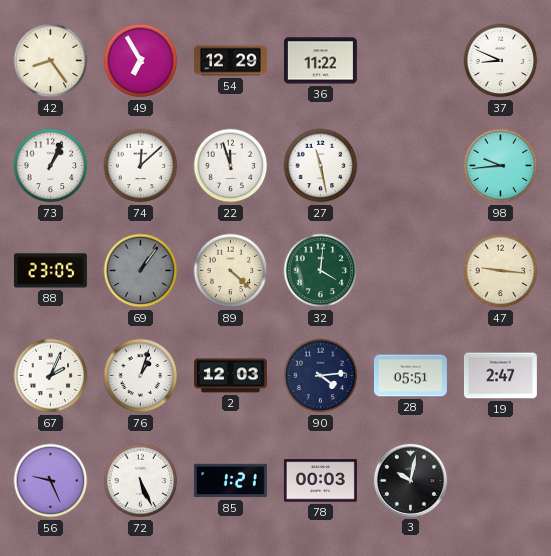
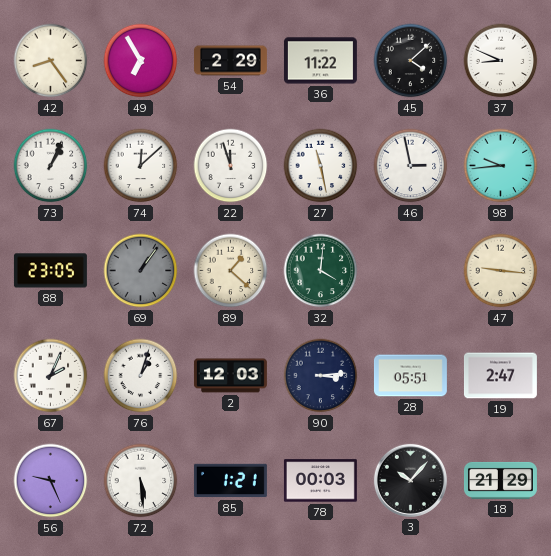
54: 12:29 -> 2:29 (230, 61)
45: none -> 4:08 (411, 61)
46: none -> 2:58 (411, 166)
89: 4:22 -> 1:22 (231, 271)
90: 4:14 -> 3:14 (321, 376)
72: 5:26 -> 5:29 (141, 481)
3: 10:02 -> 10:07 (410, 480)
18: none -> 21:29 (500, 480)
